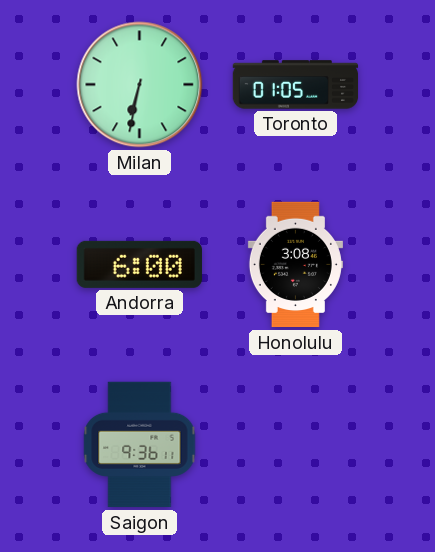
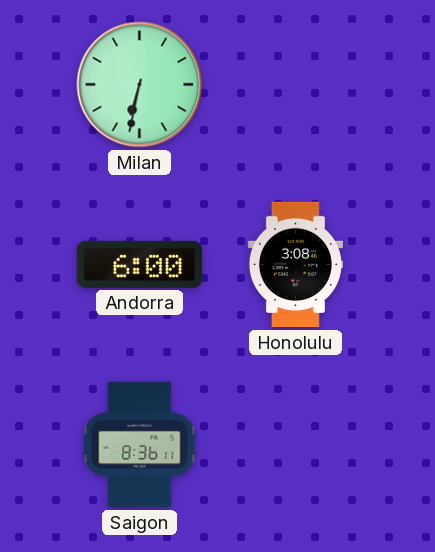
Toronto: 01:05 -> none (296, 85)
Saigon: 9:36 -> 8:36 (140, 445)
